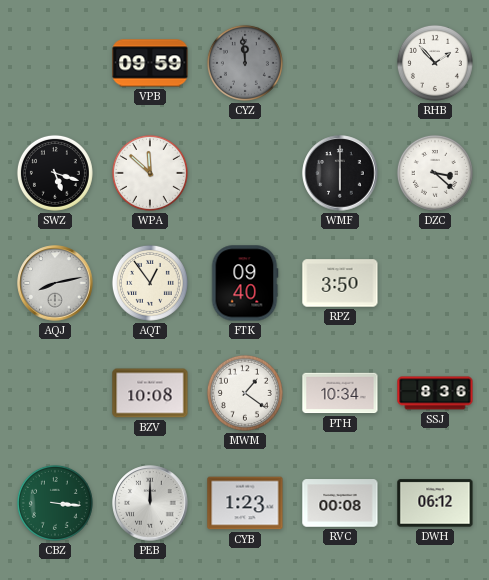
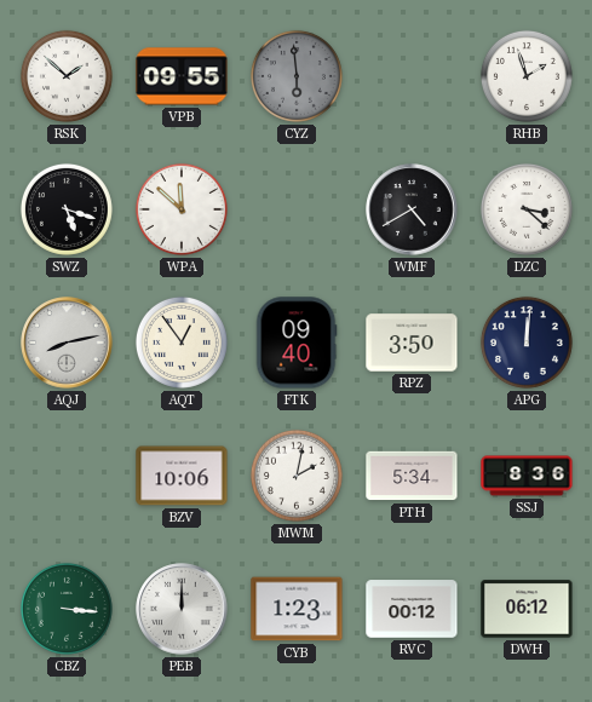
RSK: none -> 1:52 (67, 76)
VPB: 09:59 -> 09:55 (182, 76)
CYZ: 11:59 -> 5:59 (297, 76)
RHB: 1:53 -> 1:57 (527, 76)
WMF: 6:00 -> 4:40 (412, 209)
APG: none -> 12:01 (527, 343)
BZV: 10:08 -> 10:06 (182, 476)
MWM: 1:21 -> 2:02 (297, 476)
PTH: 10:34 -> 5:34 (412, 476)
RVC: 00:08 -> 00:12 (412, 609)
